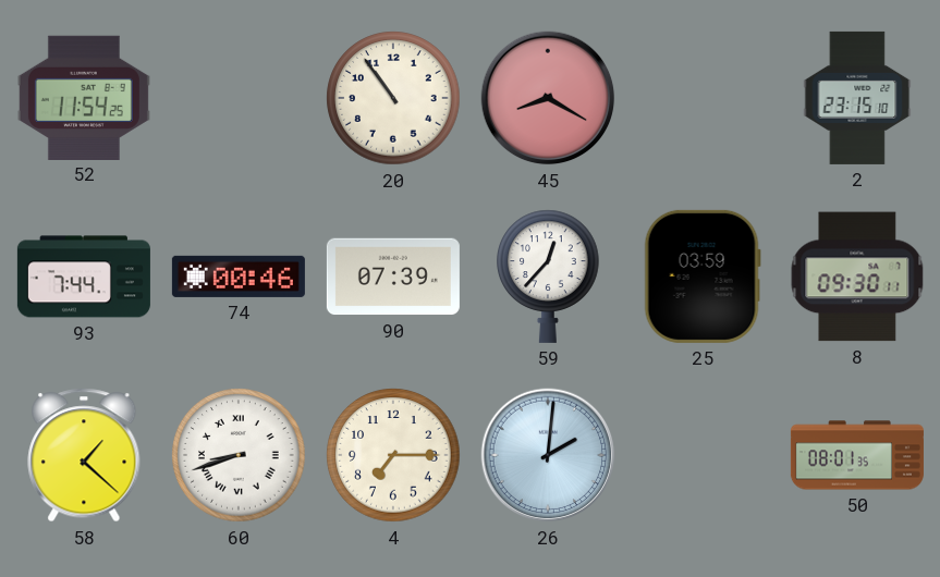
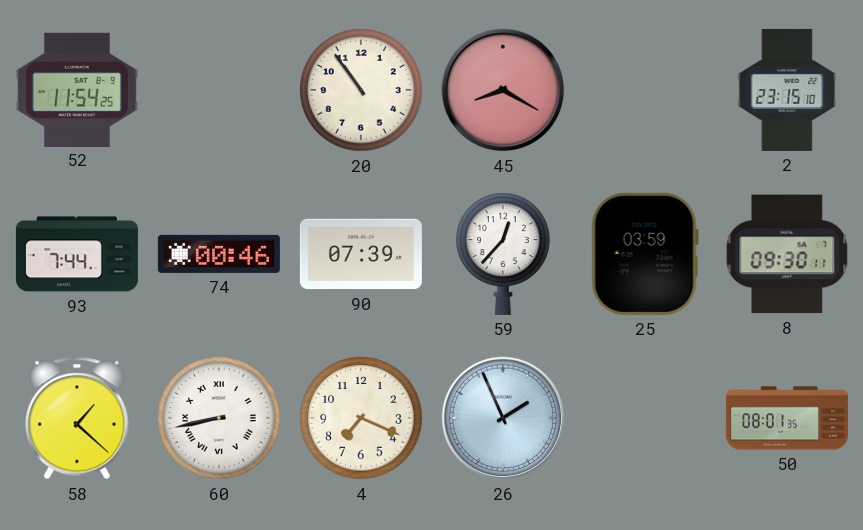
60: 8:42 -> 8:43 (219, 418)
4: 7:15 -> 7:19 (361, 418)
26: 2:01 -> 1:56 (503, 418)
